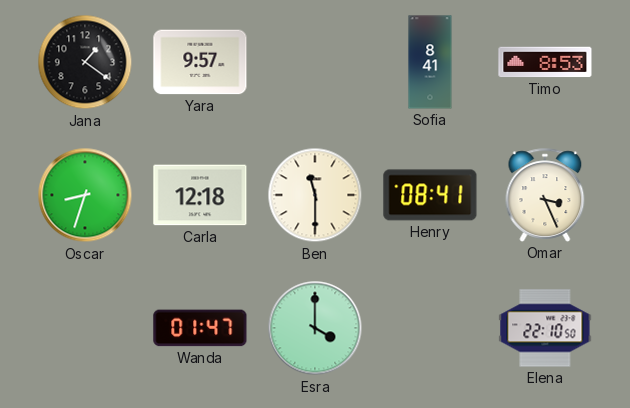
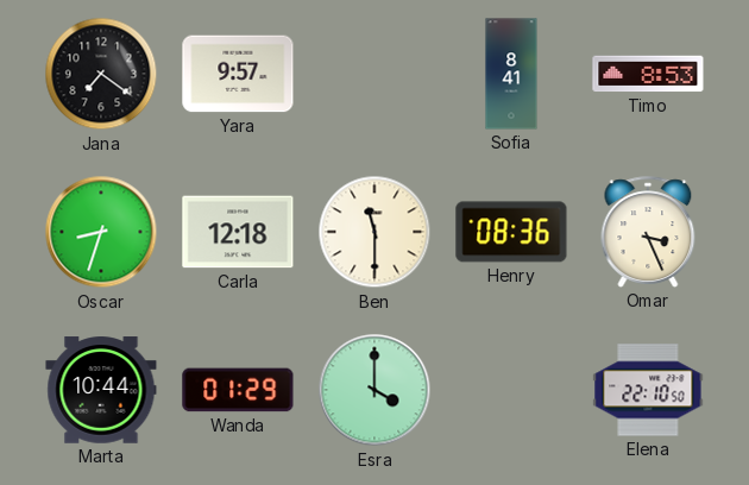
Jana: 1:21 -> 7:21 (101, 74)
Henry: 08:41 -> 08:36 (511, 232)
Marta: none -> 10:44 (101, 390)
Wanda: 01:47 -> 01:29 (238, 390)
